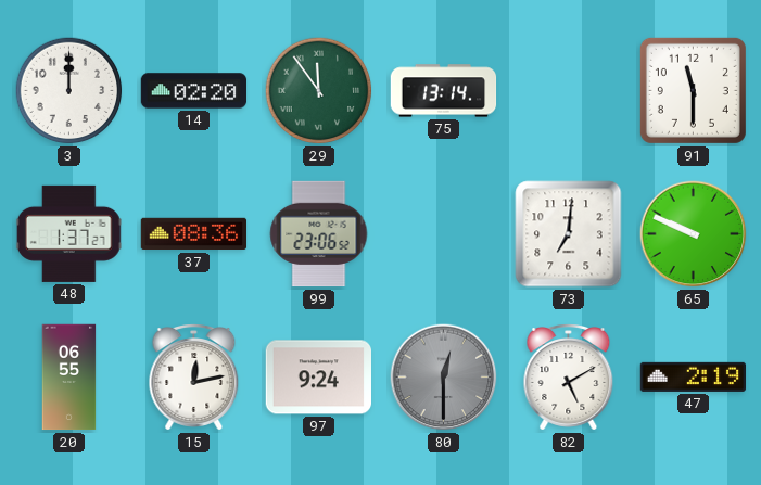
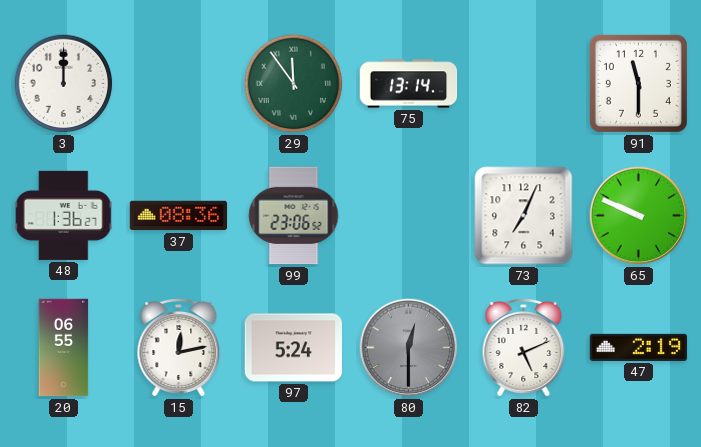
14: 02:20 -> none (194, 91)
48: 1:37 -> 1:36 (63, 215)
73: 7:01 -> 7:04 (524, 216)
97: 9:24 -> 5:24 (293, 348)
82: 5:10 -> 5:11 (524, 348)
